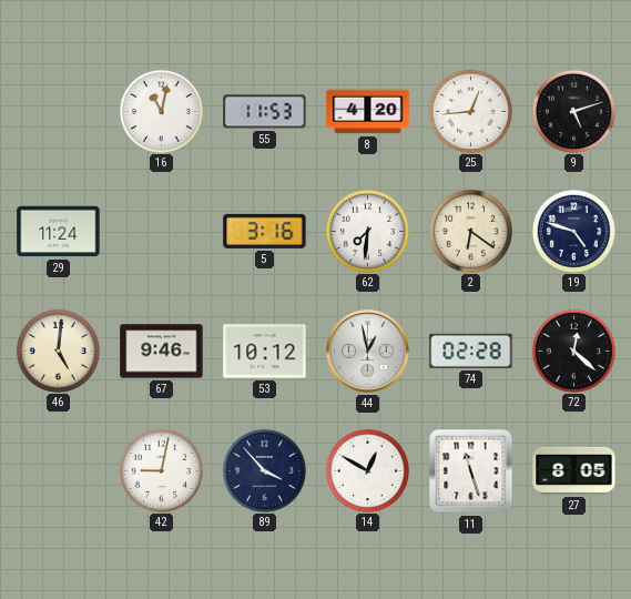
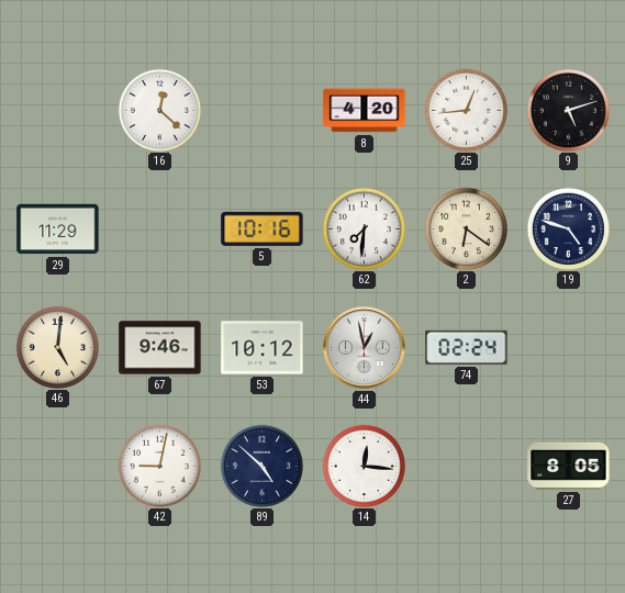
16: 11:02 -> 12:22 (159, 110)
55: 11:53 -> none (265, 112)
29: 11:24 -> 11:29 (58, 230)
5: 3:16 -> 10:16 (263, 228)
74: 02:28 -> 02:24 (467, 347)
72: 12:22 -> none (573, 351)
89: 3:53 -> 4:52 (261, 466)
14: 12:50 -> 12:16 (364, 466)
11: 11:27 -> none (471, 471)
